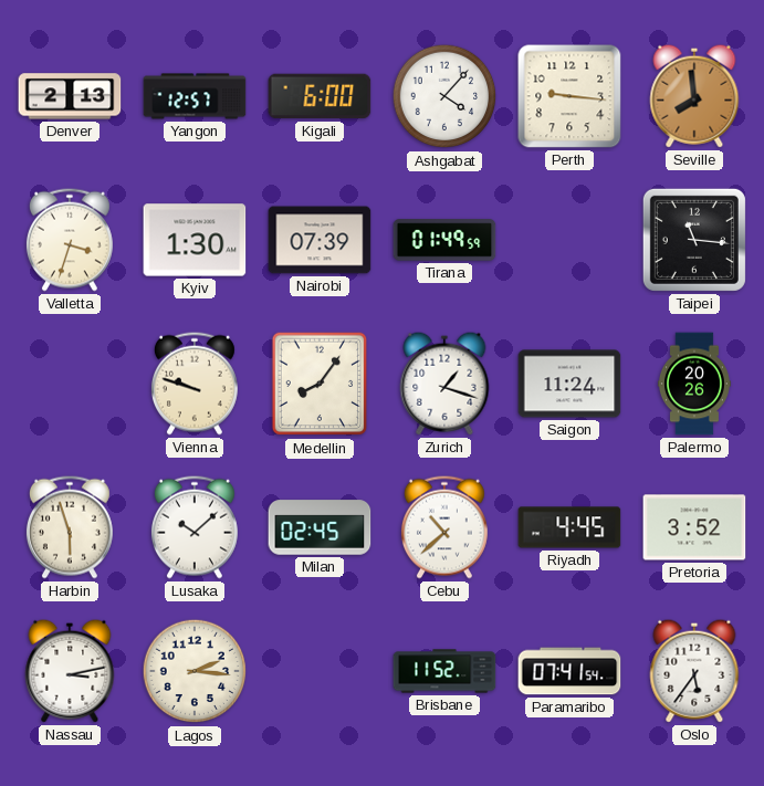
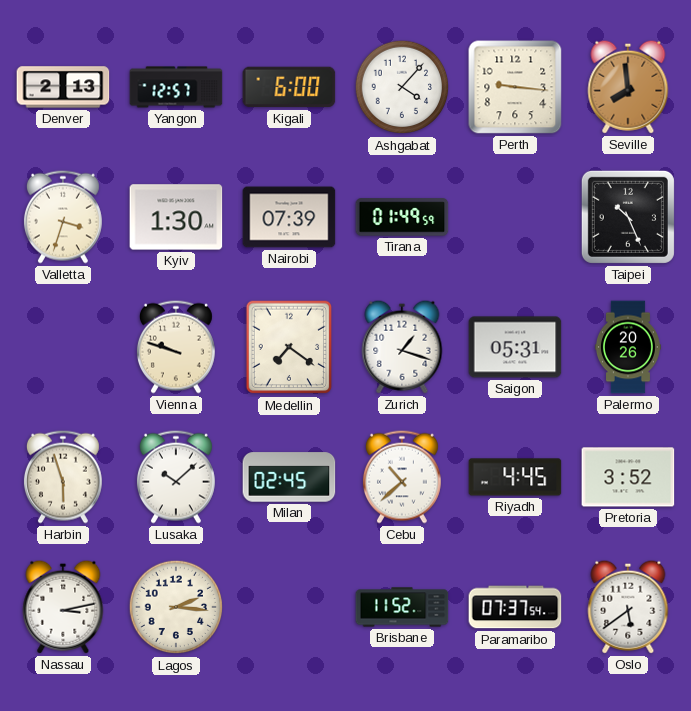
Taipei: 11:16 -> 10:26 (628, 217)
Medellin: 8:06 -> 7:21 (289, 347)
Saigon: 11:24 -> 05:31 (515, 347)
Paramaribo: 07:41 -> 07:37 (515, 607)
Oslo: 5:36 -> 5:39 (628, 607)
